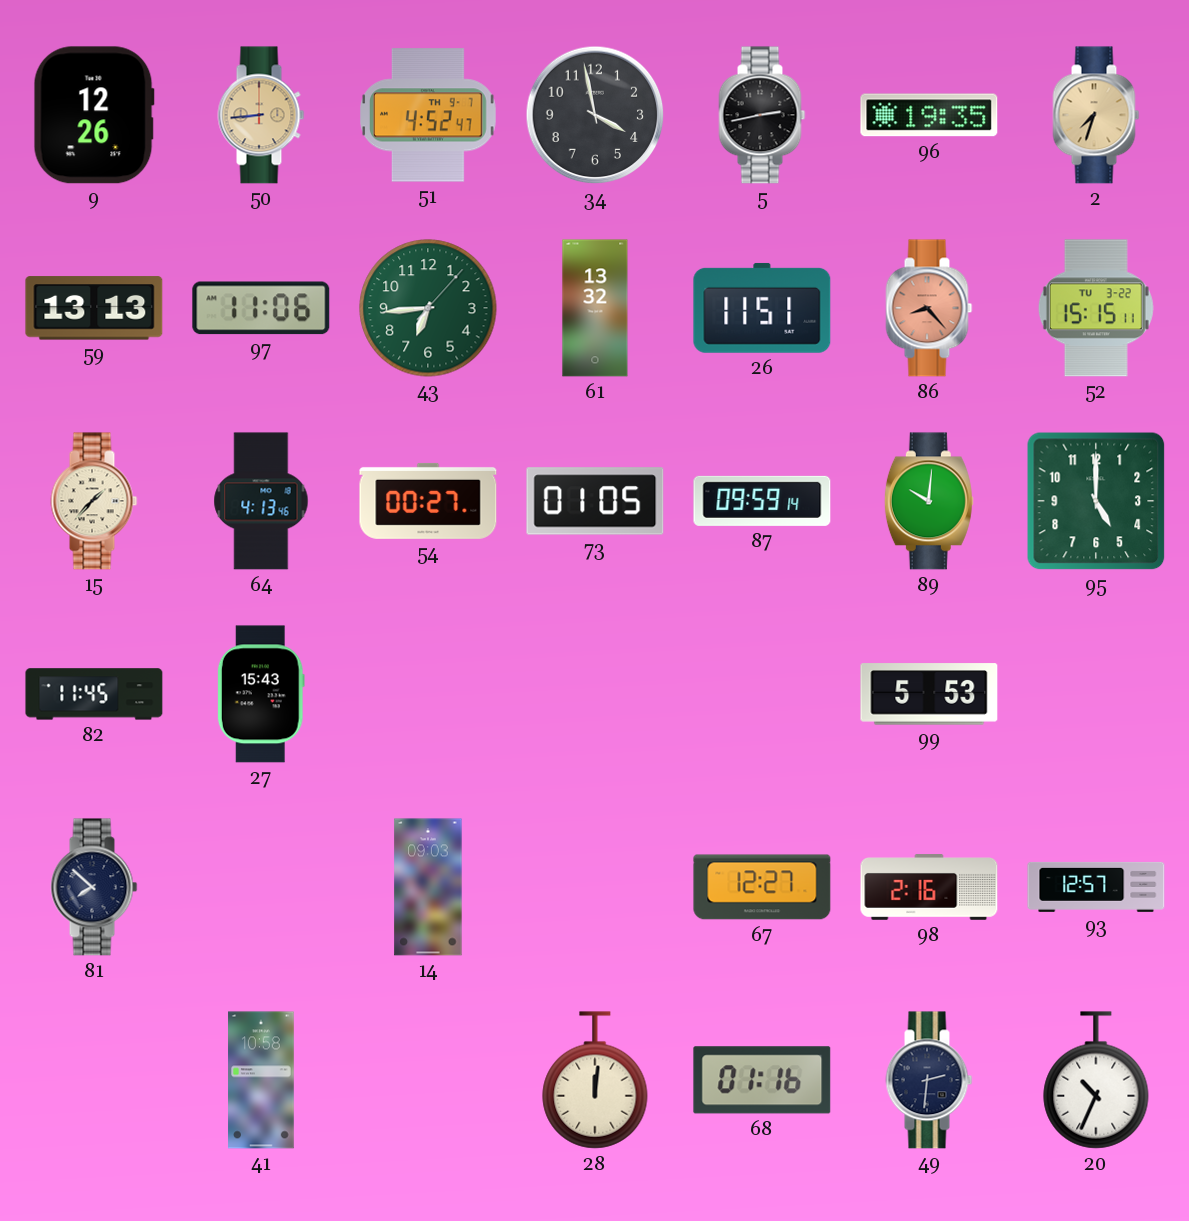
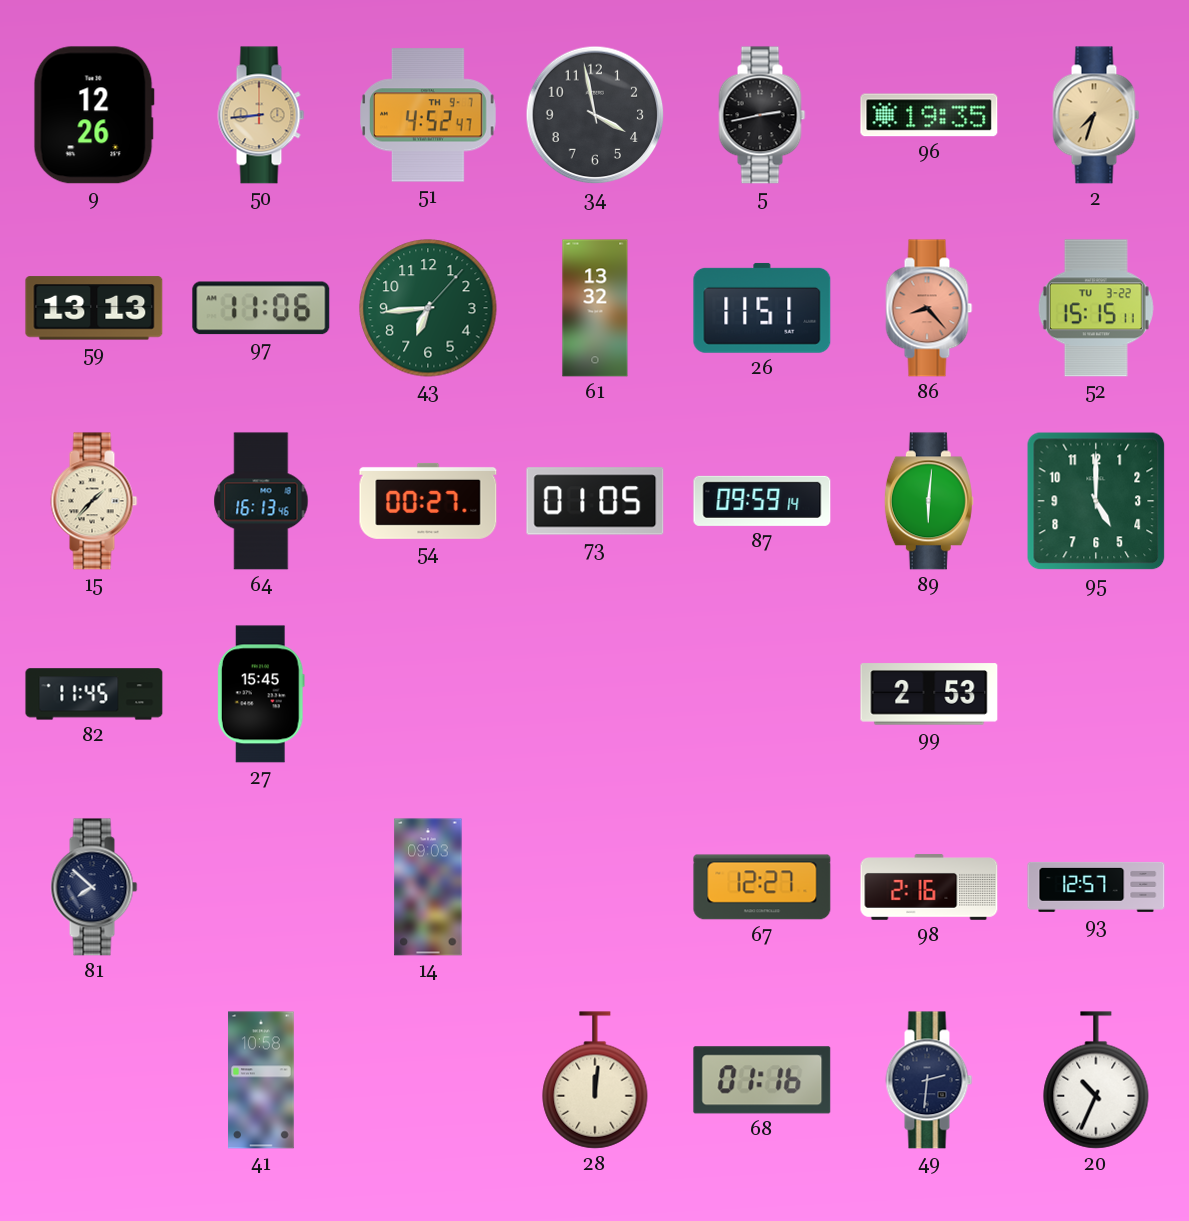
64: 4:13 -> 16:13 (261, 501)
89: 10:01 -> 6:01 (929, 501)
27: 15:43 -> 15:45 (261, 694)
99: 5:53 -> 2:53 (929, 694)
